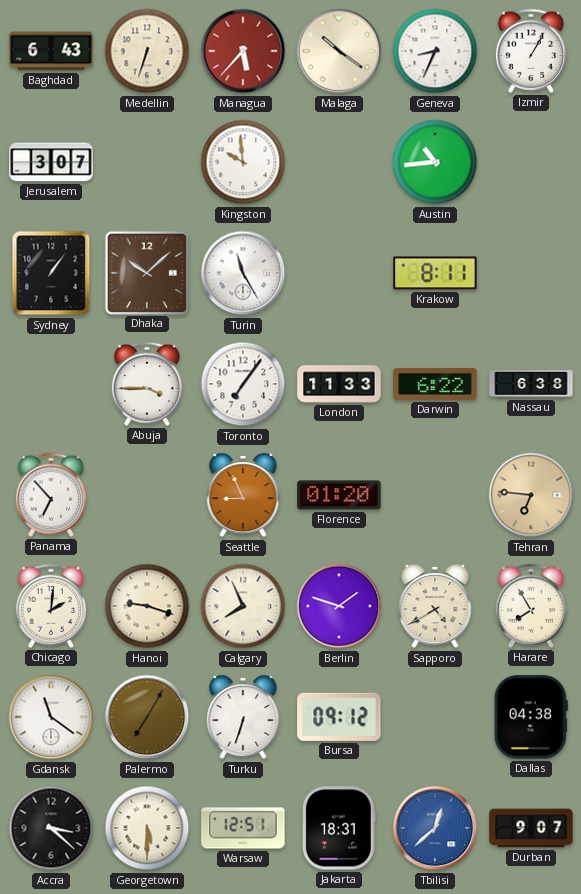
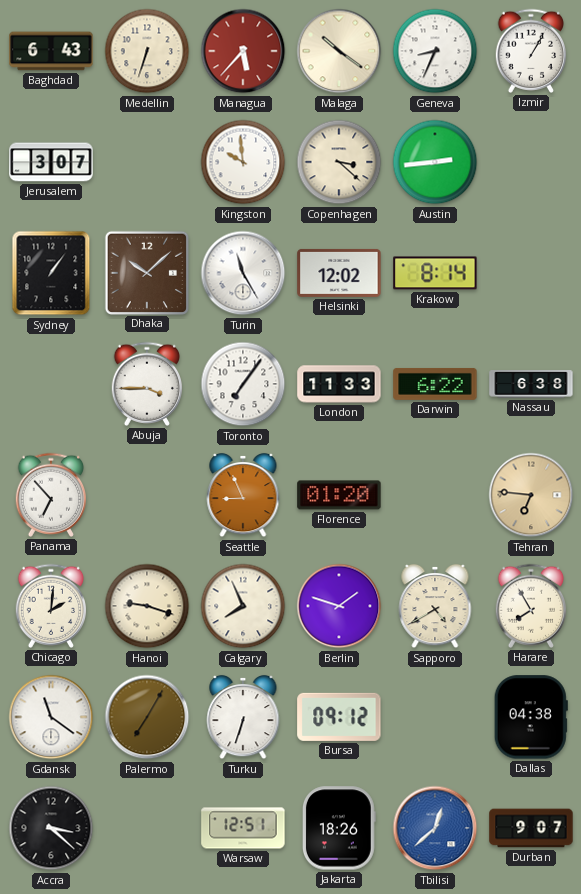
Copenhagen: none -> 3:22 (339, 162)
Austin: 10:44 -> 2:44 (435, 162)
Helsinki: none -> 12:02 (339, 273)
Krakow: 8:11 -> 8:14 (435, 273)
Georgetown: 5:30 -> none (147, 828)
Jakarta: 18:31 -> 18:26 (339, 828)
